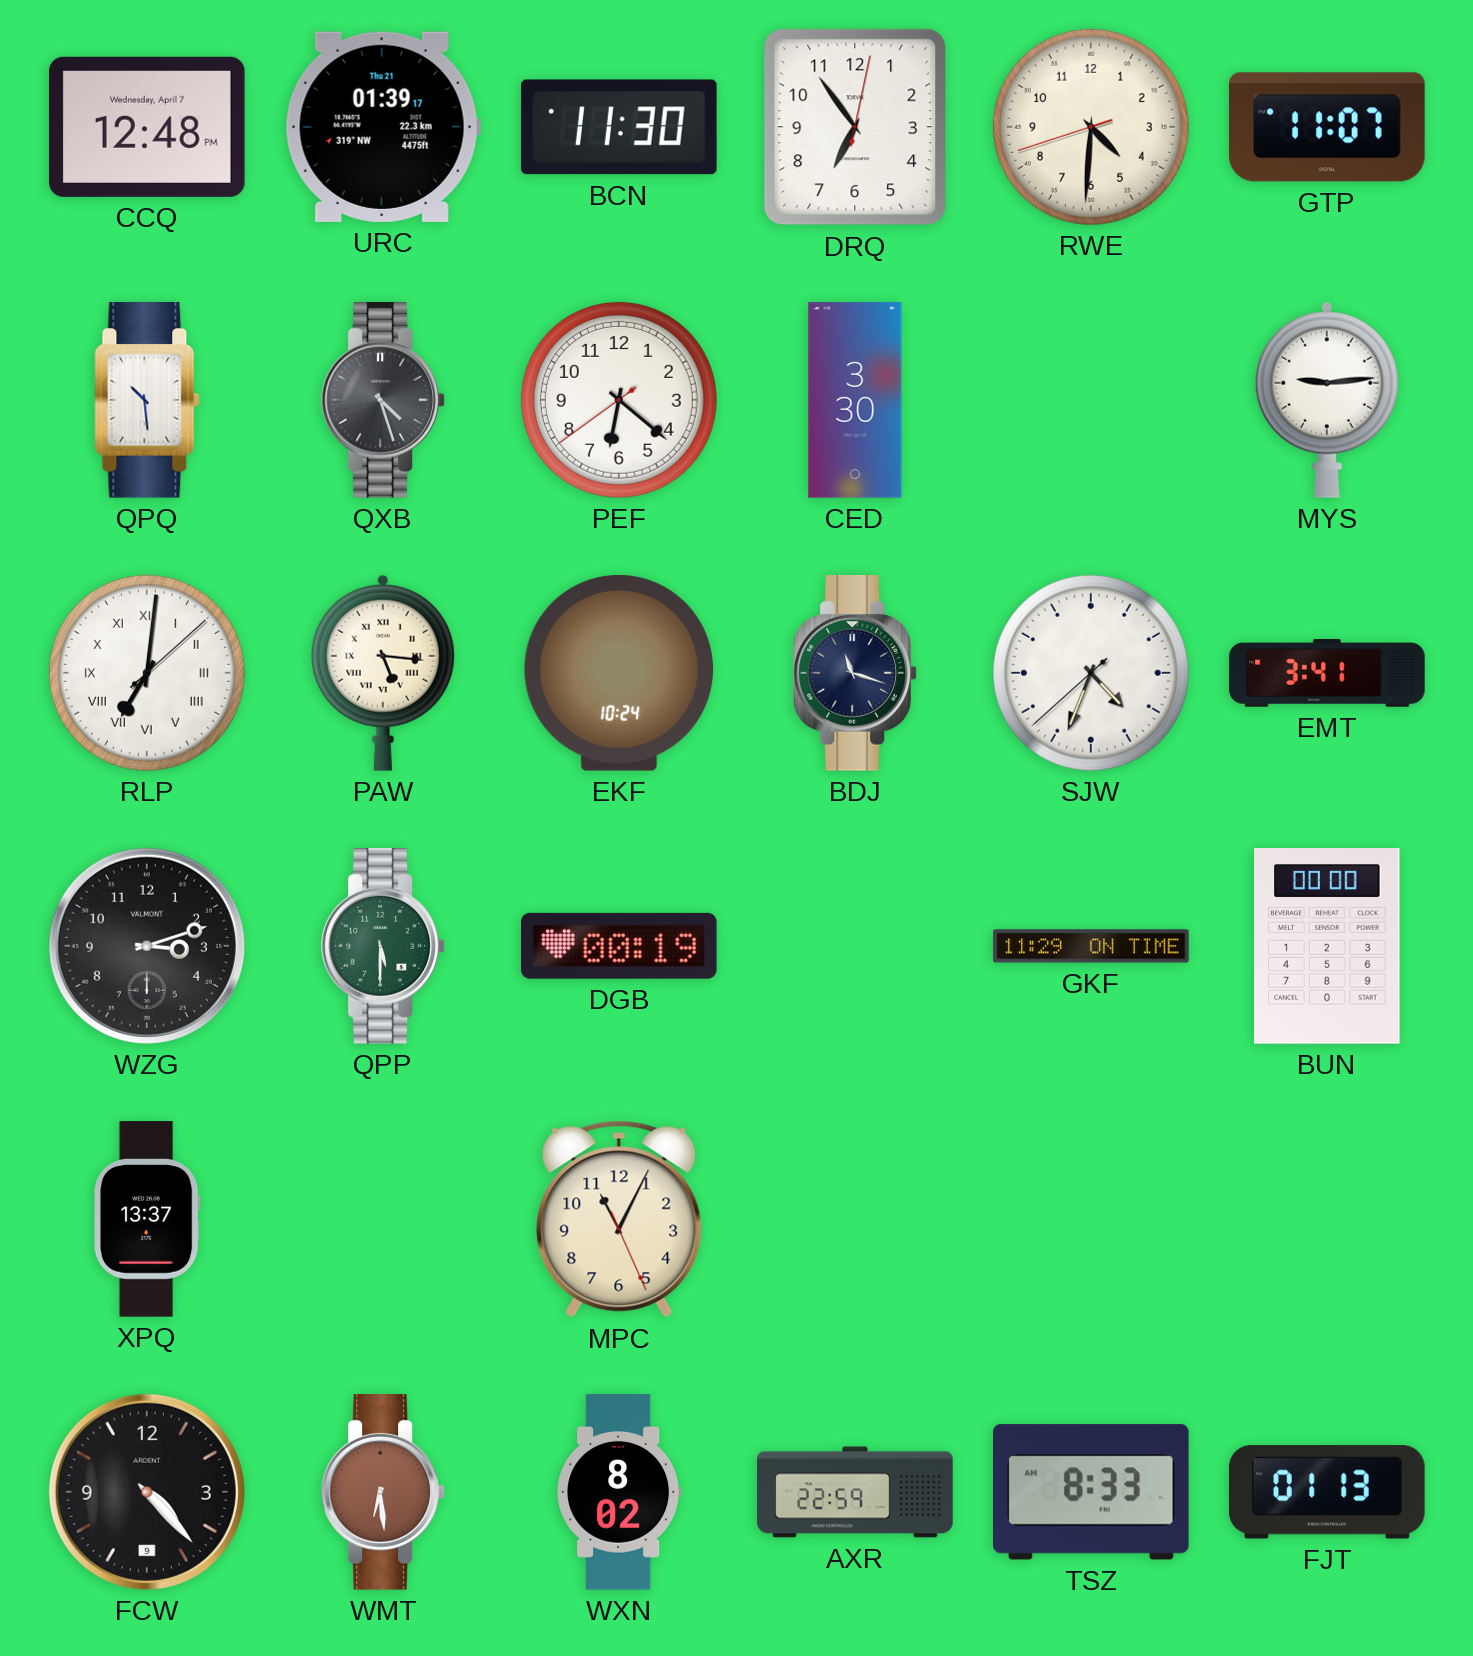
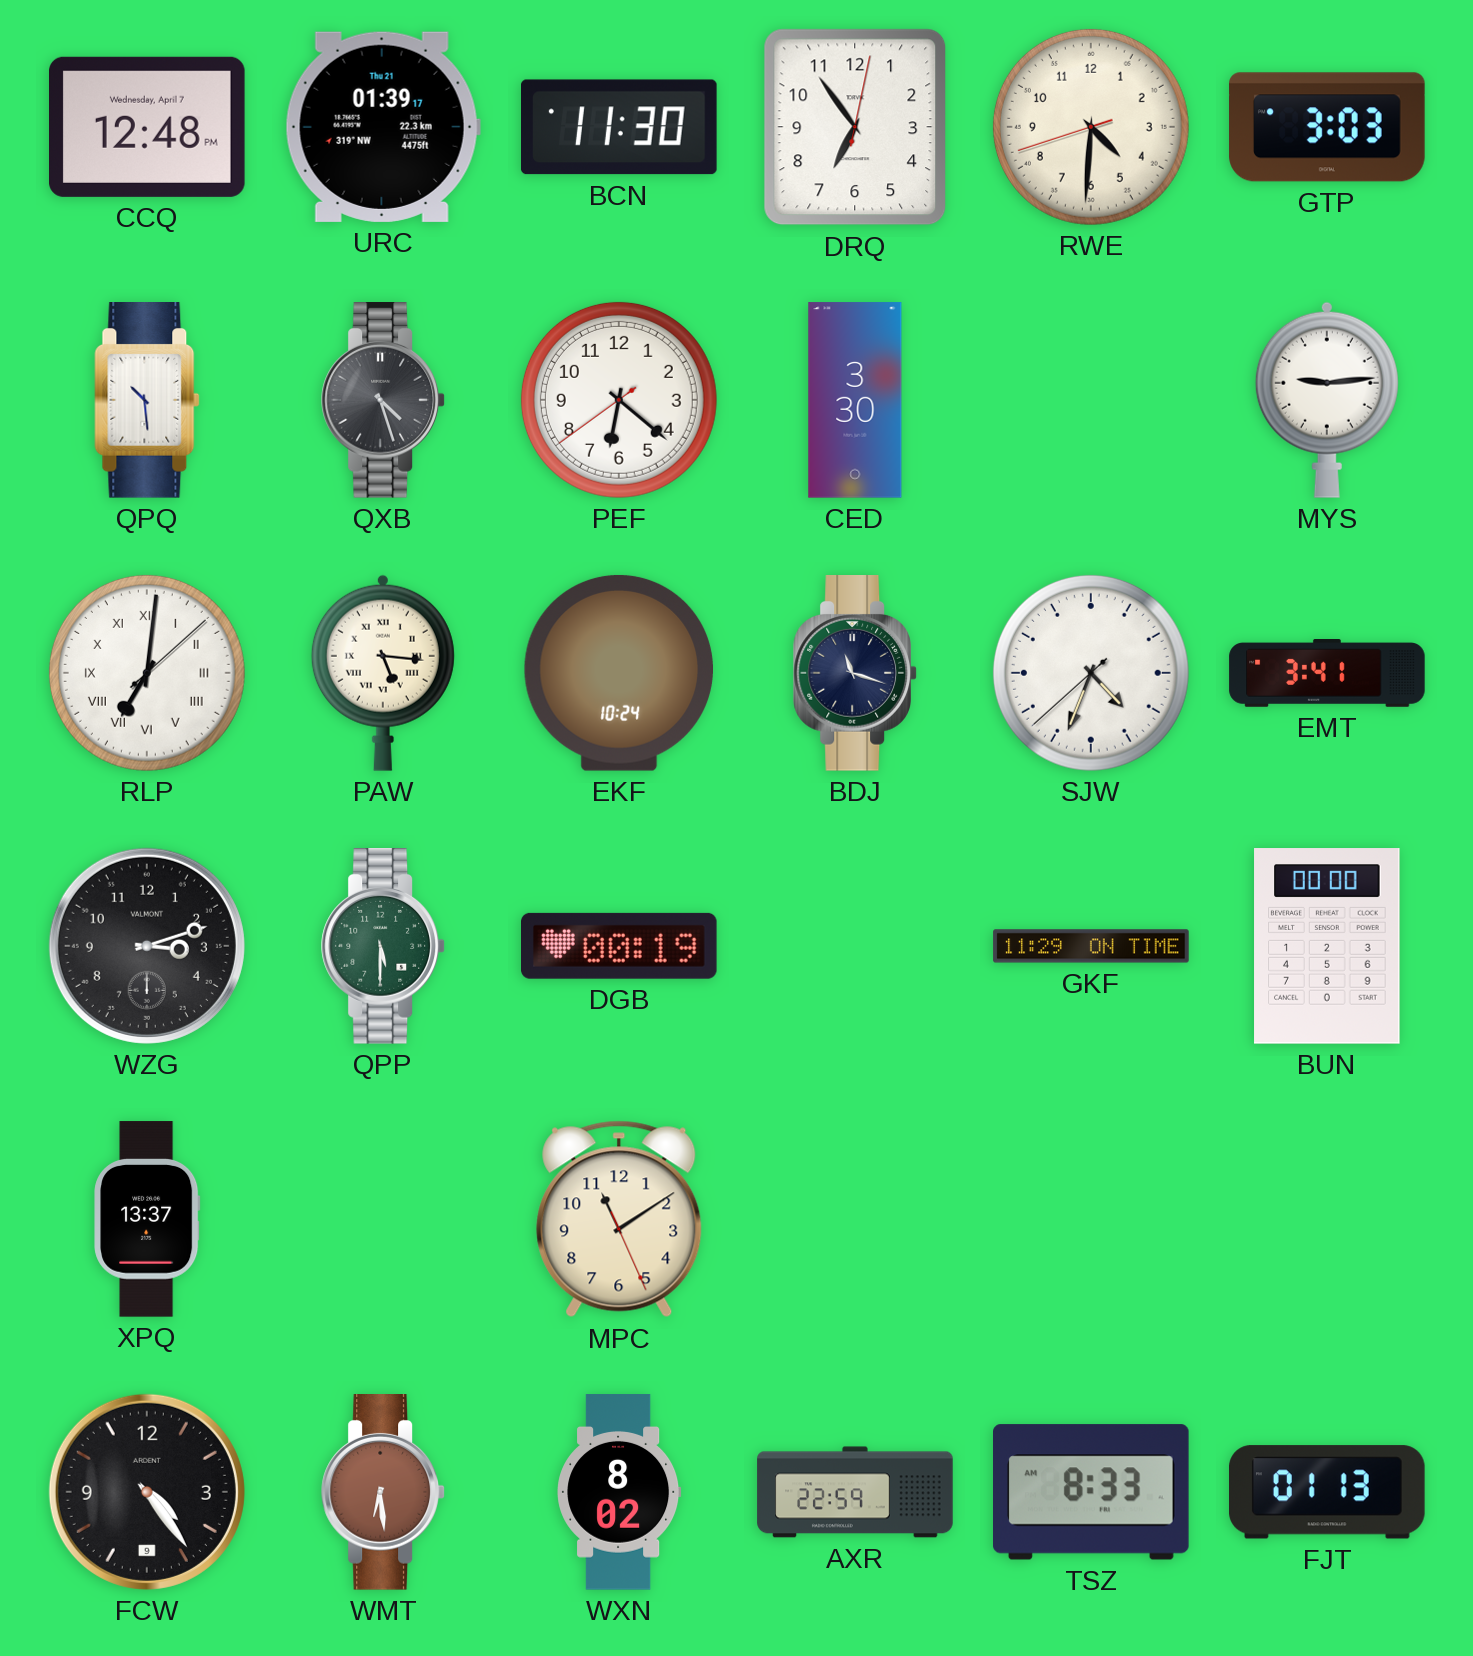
GTP: 11:07 -> 3:03 (1327, 127)
MPC: 11:04 -> 11:09 (619, 1219)
FCW: 4:23 -> 4:24 (147, 1492)
